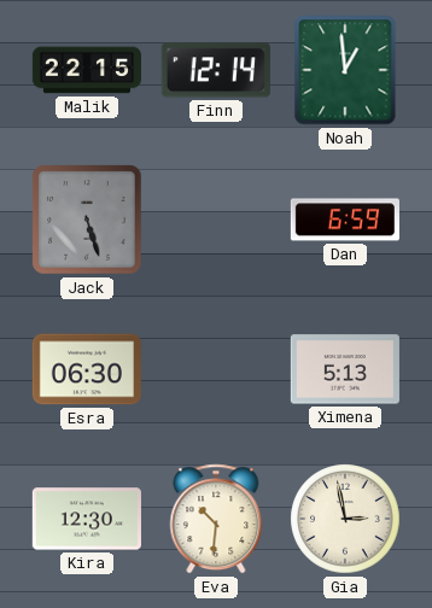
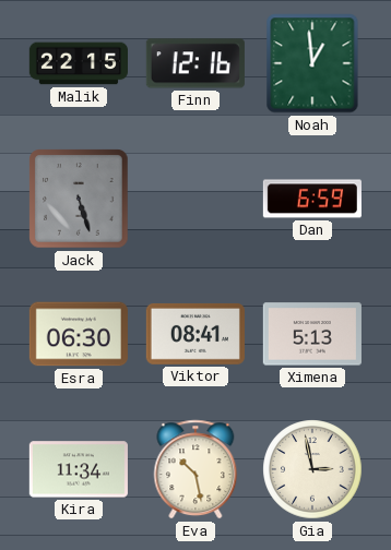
Finn: 12:14 -> 12:16 (195, 63)
Viktor: none -> 08:41 (195, 334)
Kira: 12:30 -> 11:34 (79, 469)
Eva: 10:31 -> 10:28 (195, 469)
